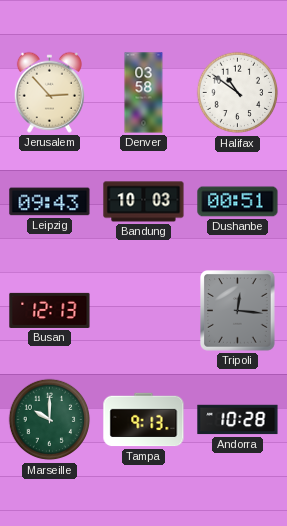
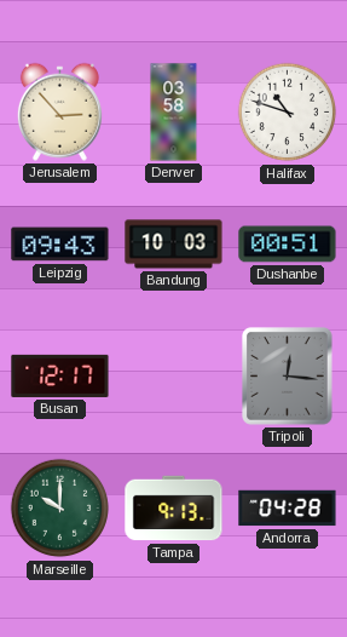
Halifax: 10:51 -> 10:48 (288, 113)
Busan: 12:13 -> 12:17 (60, 375)
Andorra: 10:28 -> 04:28 (288, 509)
